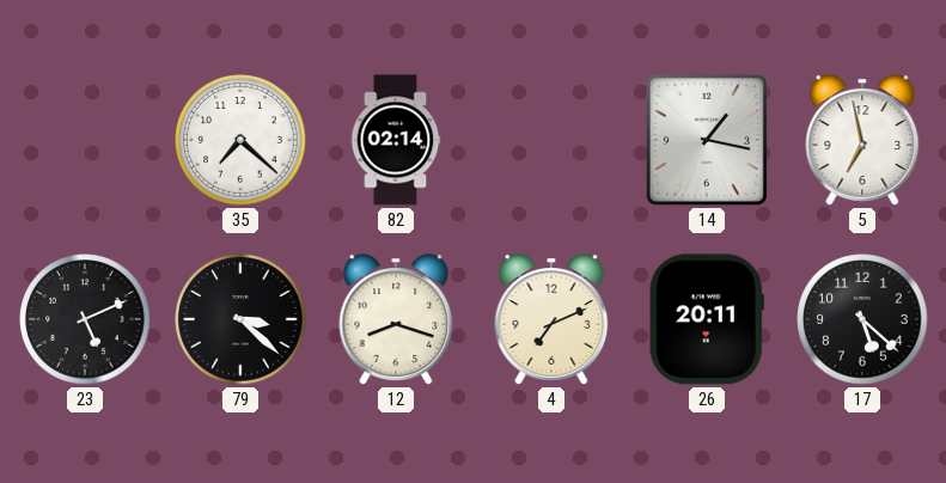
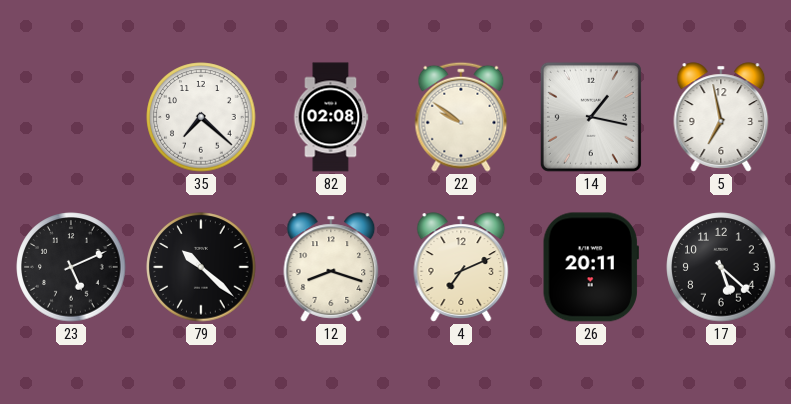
82: 02:14 -> 02:08 (331, 117)
22: none -> 9:51 (461, 117)
79: 3:22 -> 10:22 (201, 267)
